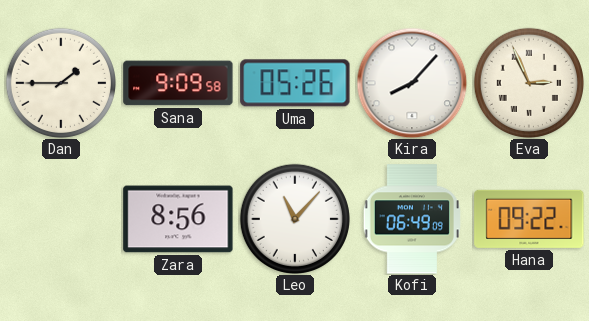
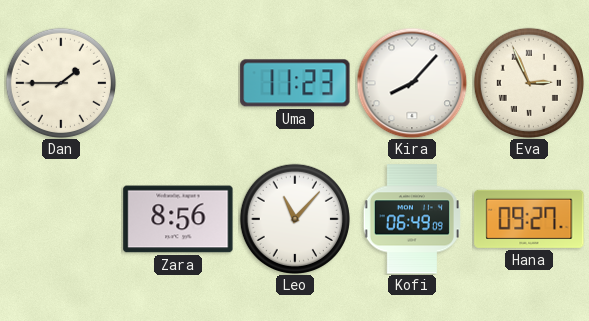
Sana: 9:09 -> none (178, 83)
Uma: 05:26 -> 11:23 (295, 83)
Hana: 09:22 -> 09:27 (529, 219)
